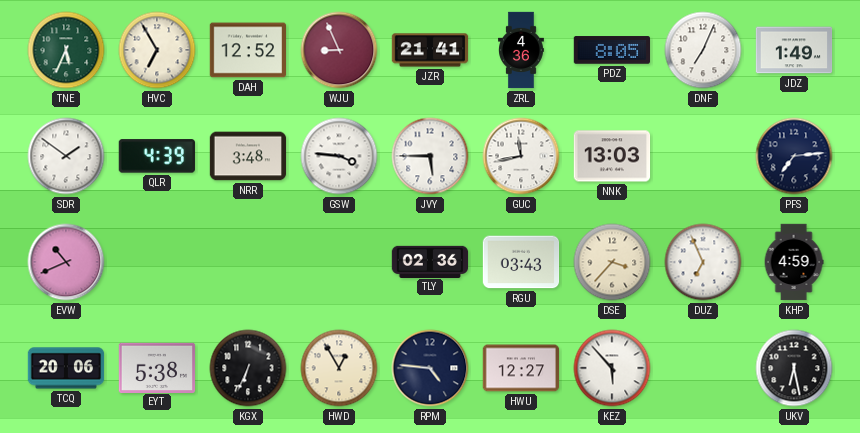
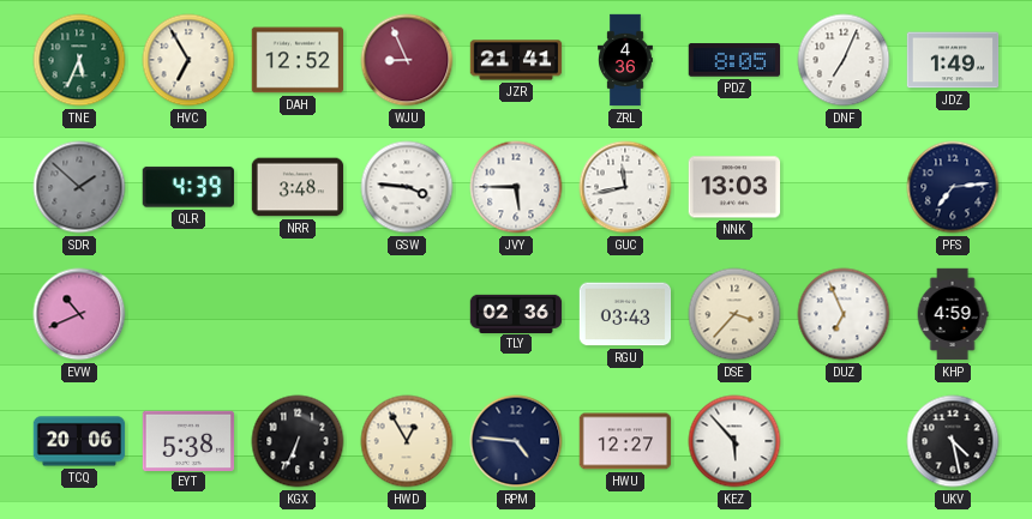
SDR: 1:51 -> 1:52 (79, 187)
SDR dial: white -> grey (79, 187)
UKV: 6:28 -> 4:28 (953, 441)
